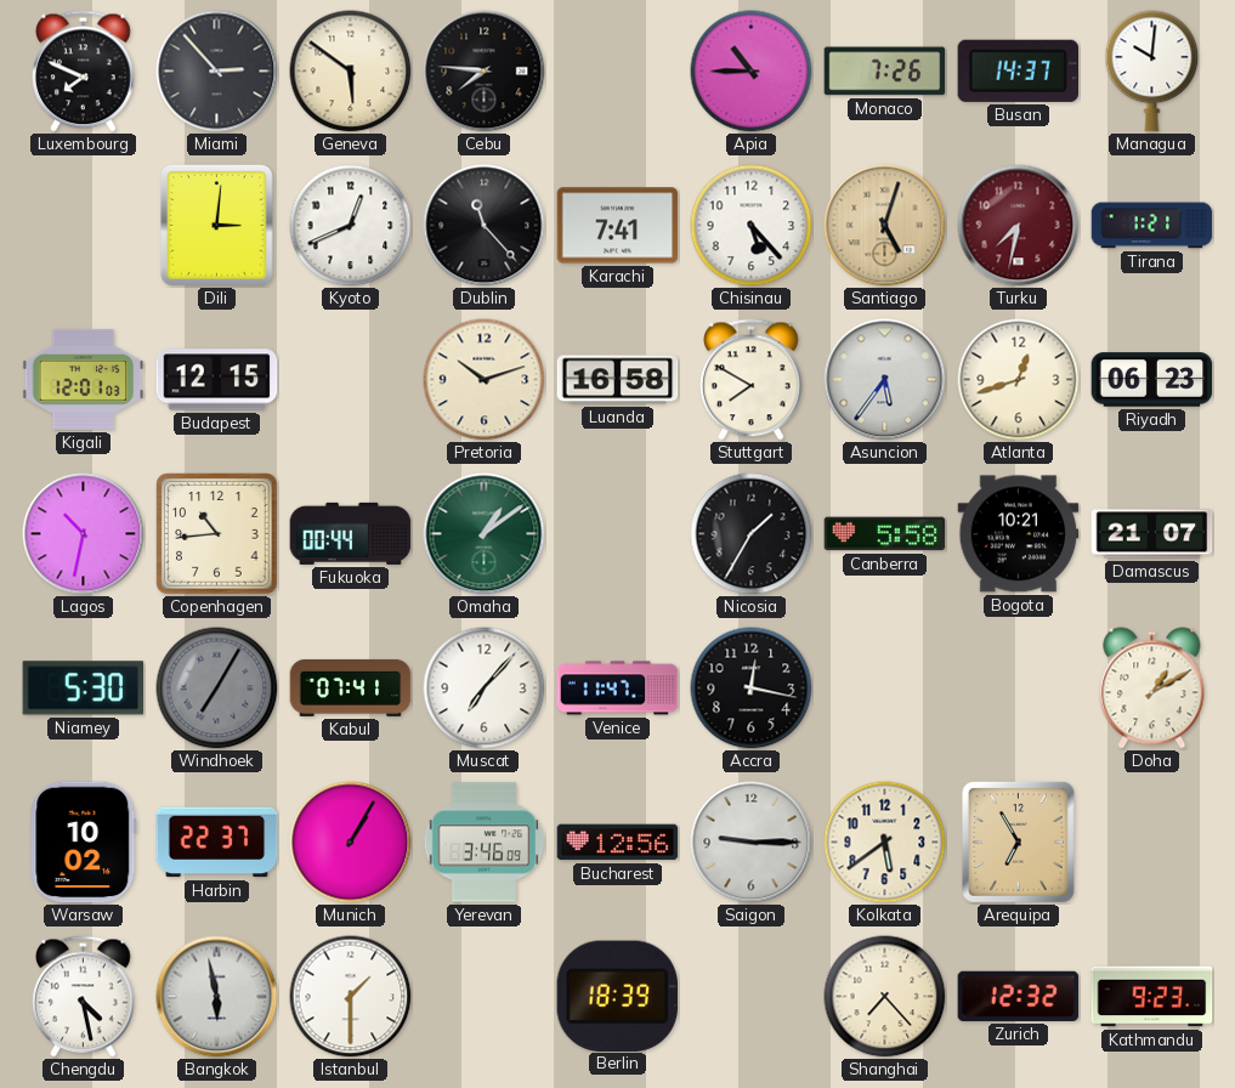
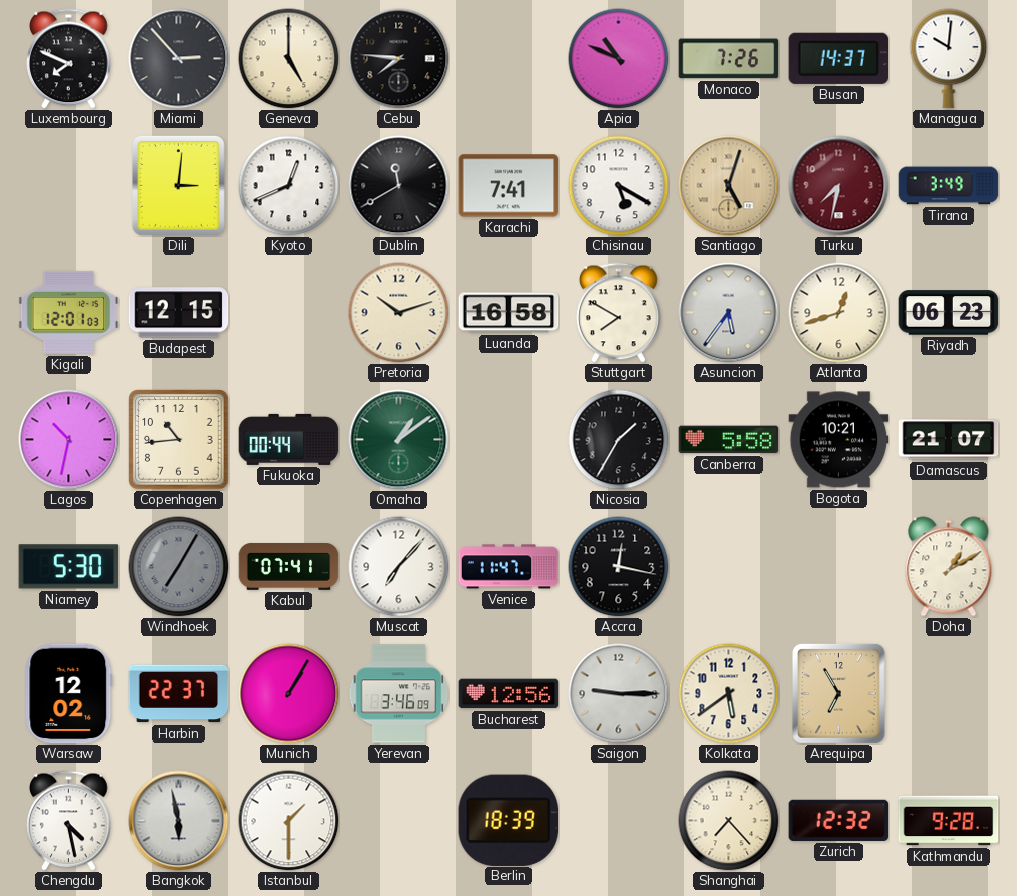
Geneva: 5:51 -> 5:00 (289, 59)
Apia: 10:45 -> 10:49 (619, 59)
Dublin: 11:23 -> 11:40 (399, 186)
Chisinau: 5:23 -> 5:20 (619, 186)
Tirana: 1:21 -> 3:49 (949, 186)
Warsaw: 10:02 -> 12:02 (69, 694)
Kathmandu: 9:23 -> 9:28 (949, 821)
